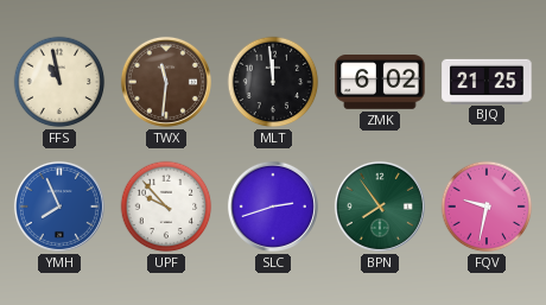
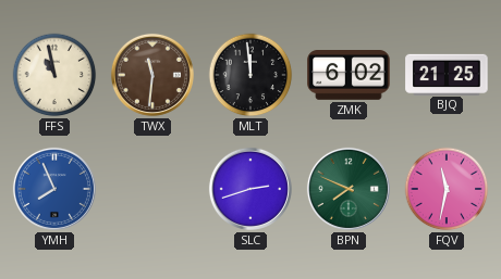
UPF: 9:53 -> none (166, 206)
BPN: 7:54 -> 7:49 (349, 189)
FQV: 9:32 -> 11:32 (447, 189)
